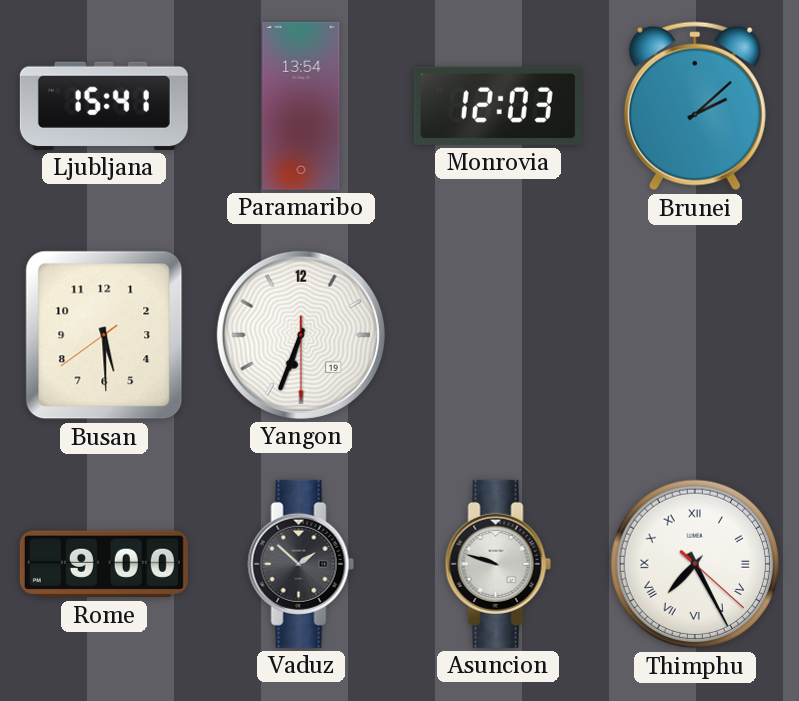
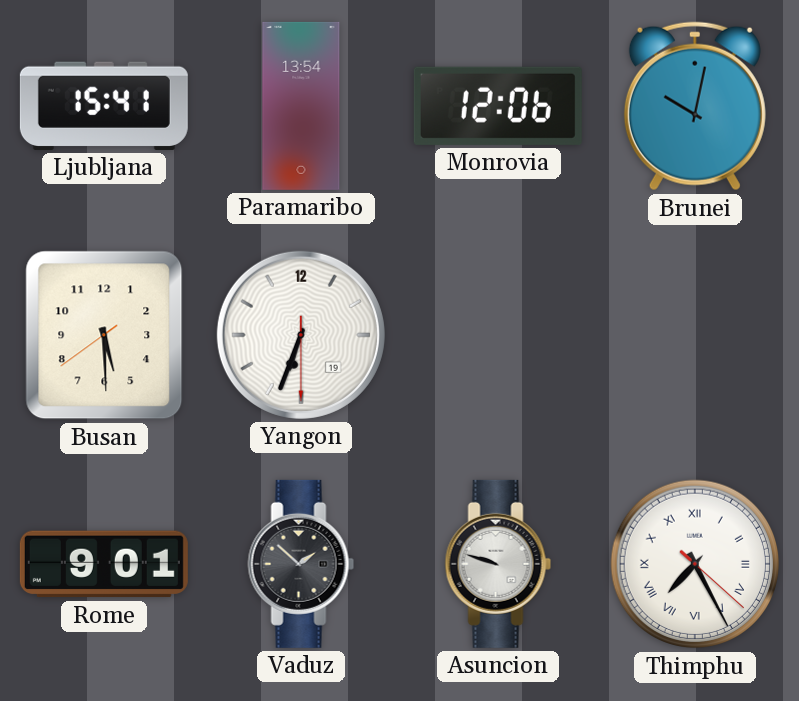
Monrovia: 12:03 -> 12:06 (498, 106)
Brunei: 2:08 -> 10:02 (695, 106)
Rome: 9:00 -> 9:01 (104, 564)
